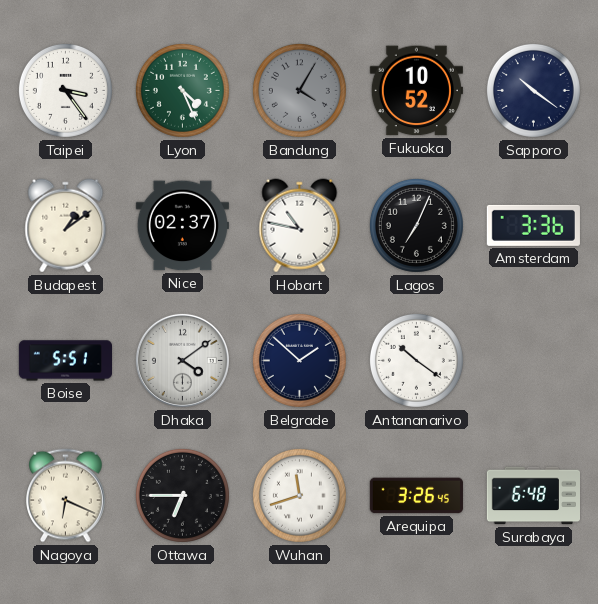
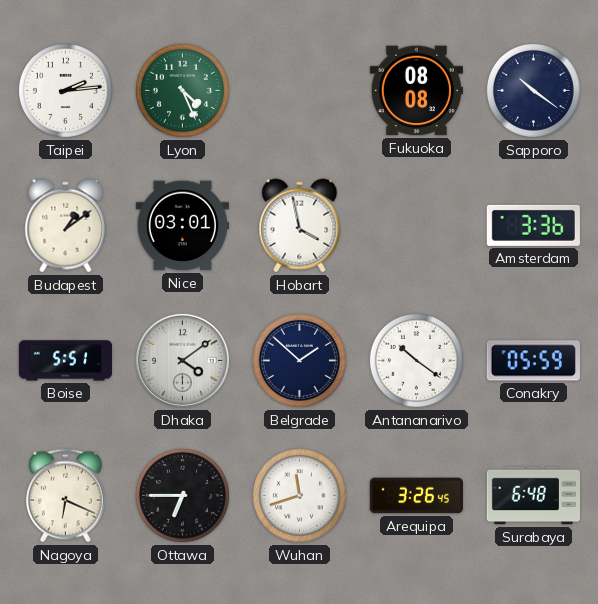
Taipei: 3:24 -> 2:14 (65, 90)
Bandung: 4:05 -> none (299, 90)
Fukuoka: 10:52 -> 08:08 (416, 91)
Nice: 02:37 -> 03:01 (182, 226)
Hobart: 10:47 -> 3:58 (300, 226)
Lagos: 7:04 -> none (416, 225)
Conakry: none -> 05:59 (533, 361)
